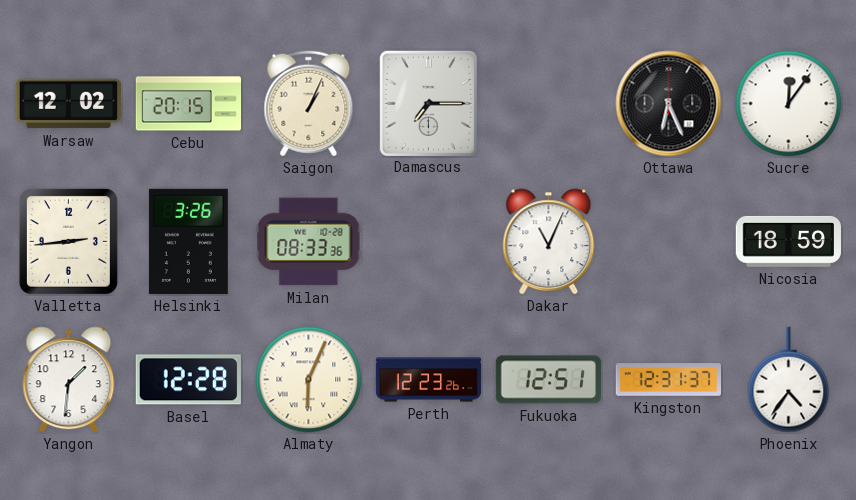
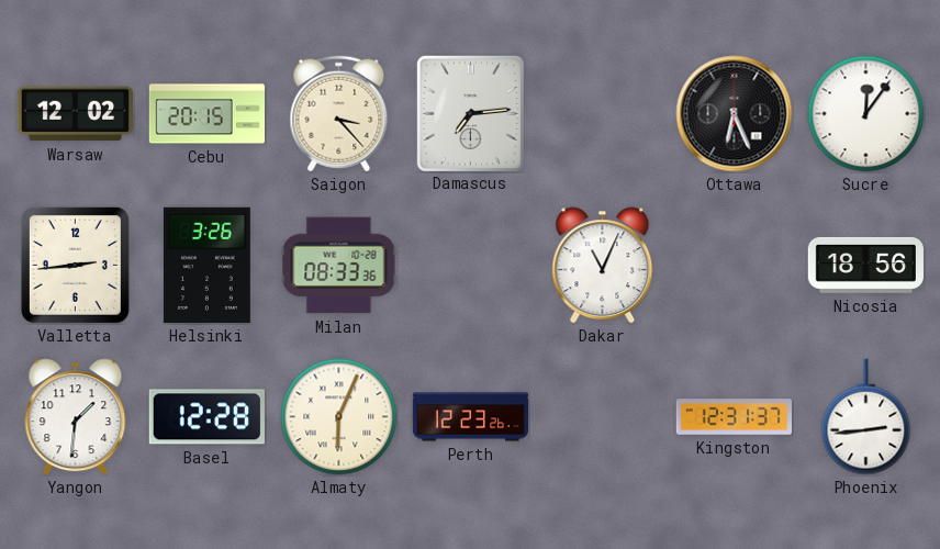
Saigon: 1:04 -> 3:23 (339, 114)
Damascus: 7:15 -> 7:14 (470, 113)
Nicosia: 18:59 -> 18:56 (865, 265)
Fukuoka: 12:51 -> none (548, 380)
Phoenix: 4:36 -> 2:44 (866, 417)
